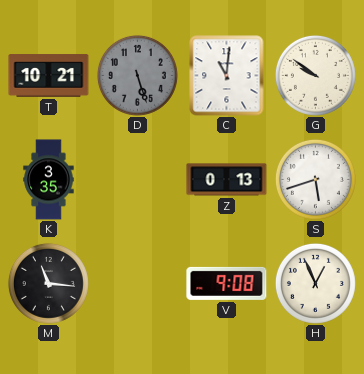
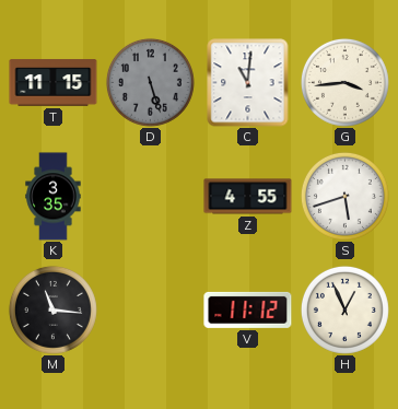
T: 10:21 -> 11:15 (54, 83)
G: 9:51 -> 3:44 (344, 82)
Z: 0:13 -> 4:55 (248, 197)
V: 9:08 -> 11:12 (248, 309)
